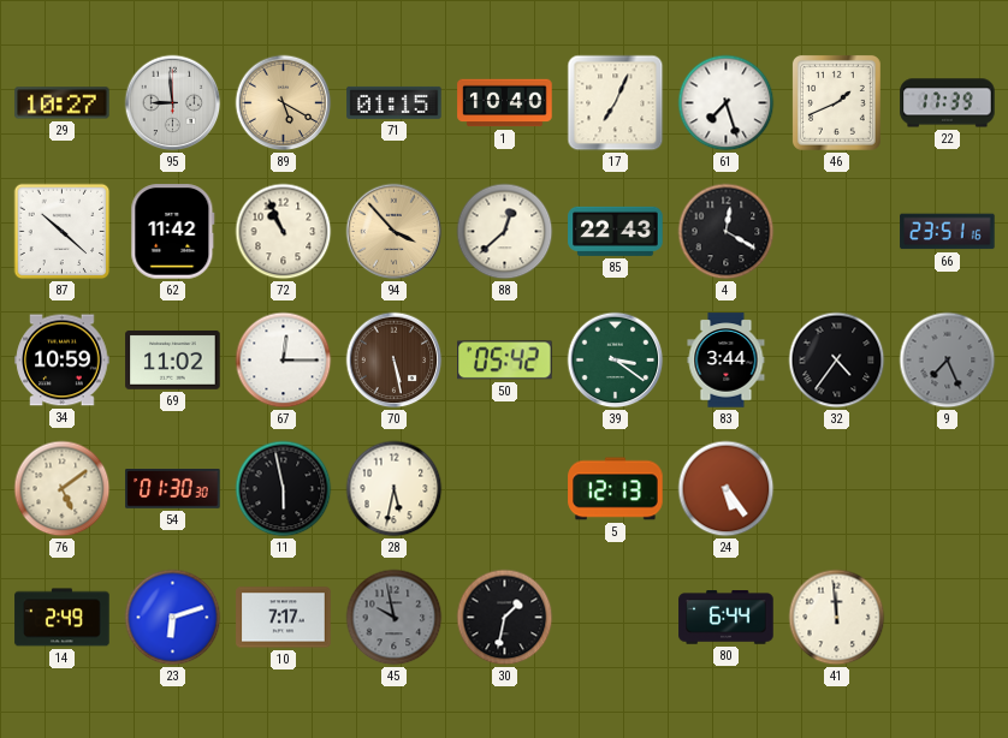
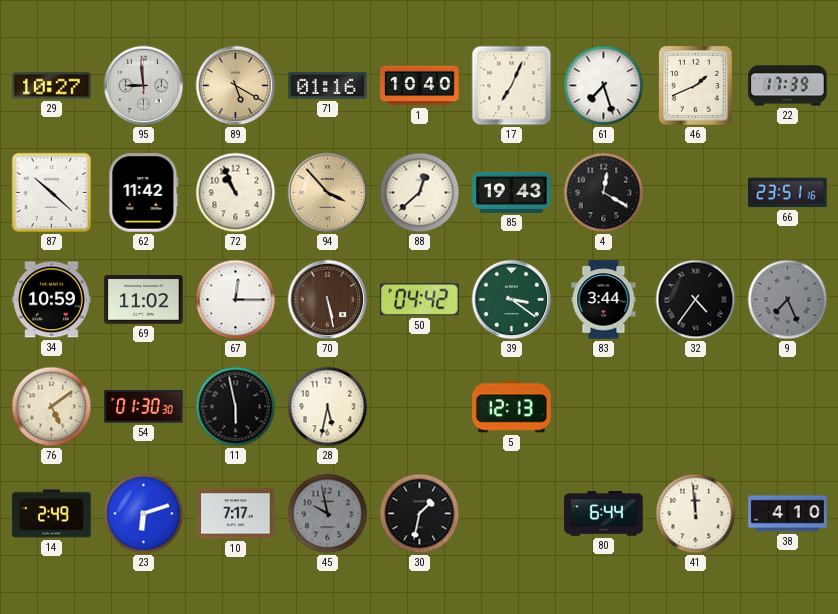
71: 01:15 -> 01:16 (328, 85)
85: 22:43 -> 19:43 (512, 192)
50: 05:42 -> 04:42 (420, 300)
24: 5:24 -> none (727, 489)
38: none -> 4:10 (788, 514)
